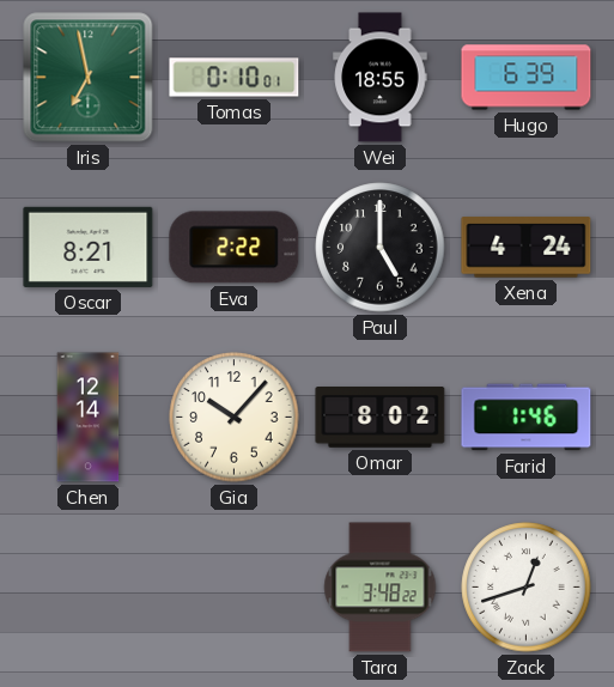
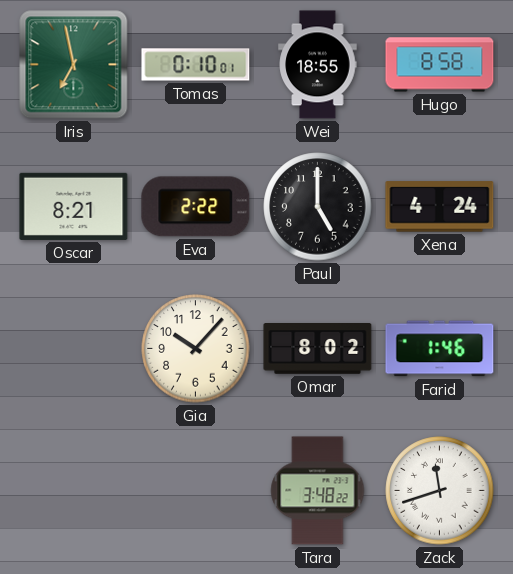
Hugo: 6:39 -> 8:58 (440, 65)
Chen: 12:14 -> none (89, 418)
Zack: 12:42 -> 11:42 (440, 491)
